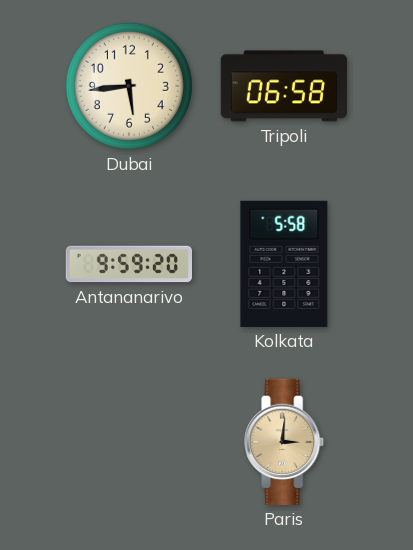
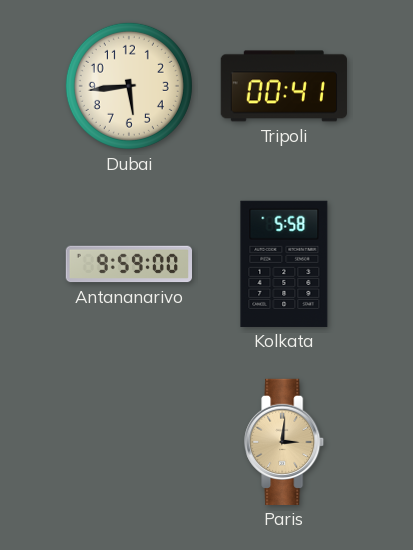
Tripoli: 06:58 -> 00:41 (284, 86)
Antananarivo: 9:59:20 -> 9:59:00 (128, 264)
